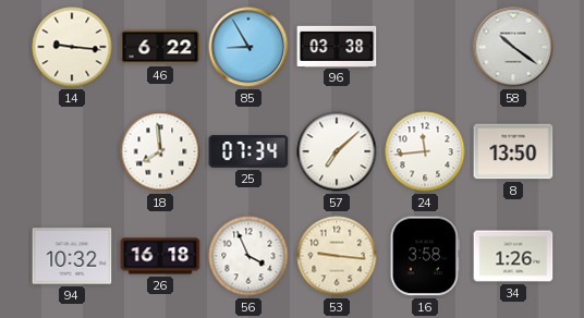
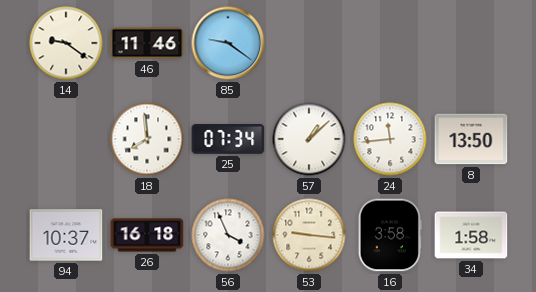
14: 9:16 -> 9:21 (66, 43)
46: 6:22 -> 11:46 (147, 43)
85: 8:55 -> 9:21 (228, 43)
96: 03:38 -> none (337, 46)
58: 10:21 -> none (513, 47)
57: 7:08 -> 1:08 (309, 139)
94: 10:32 -> 10:37 (66, 235)
34: 1:26 -> 1:58 (471, 235)
